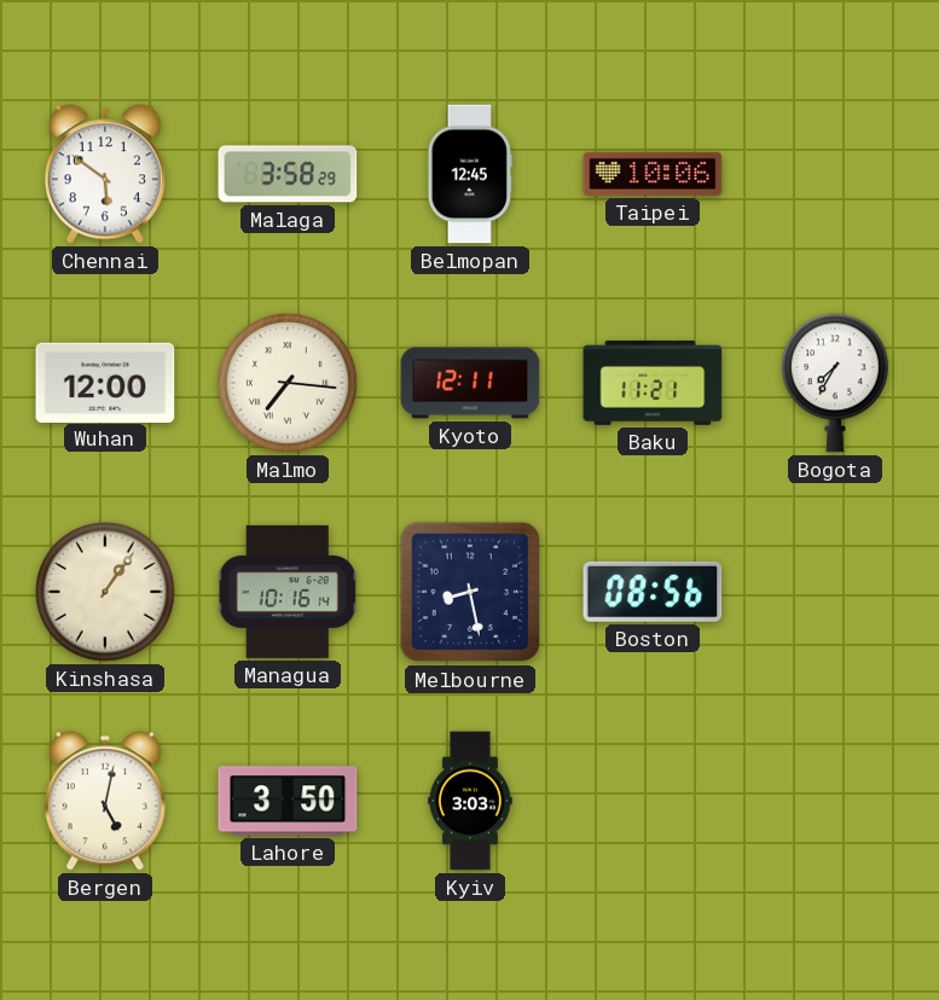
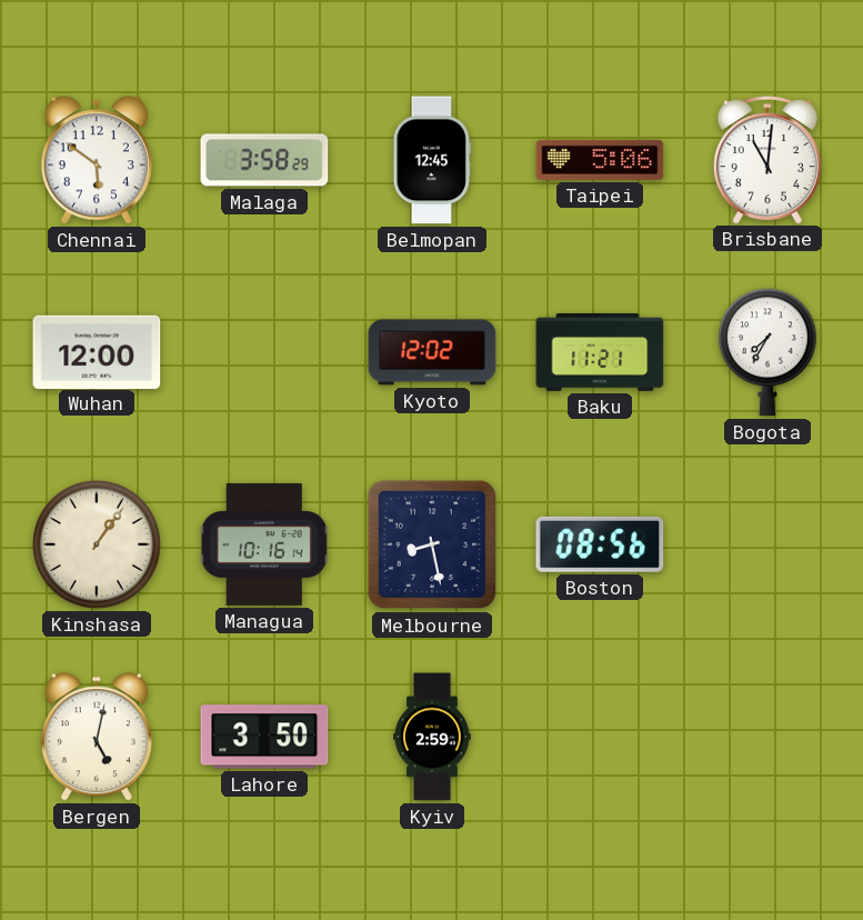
Taipei: 10:06 -> 5:06 (600, 160)
Brisbane: none -> 11:01 (767, 160)
Malmo: 7:16 -> none (289, 384)
Kyoto: 12:11 -> 12:02 (432, 352)
Kyiv: 3:03 -> 2:59 (433, 737)
